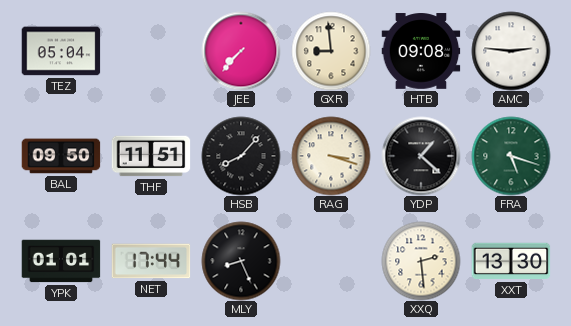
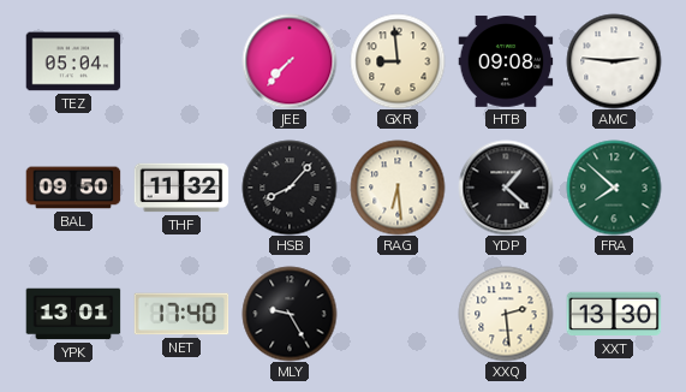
THF: 11:51 -> 11:32 (181, 188)
RAG: 3:18 -> 6:29 (398, 188)
FRA: 5:18 -> 7:52 (614, 188)
YPK: 01:01 -> 13:01 (73, 314)
NET: 17:44 -> 17:40 (181, 314)
MLY: 8:26 -> 9:25 (290, 314)
